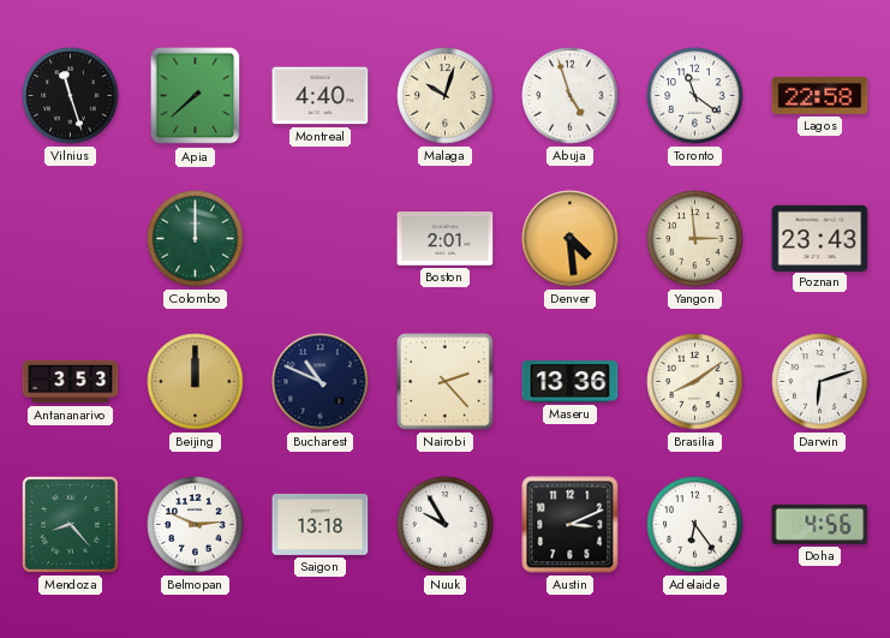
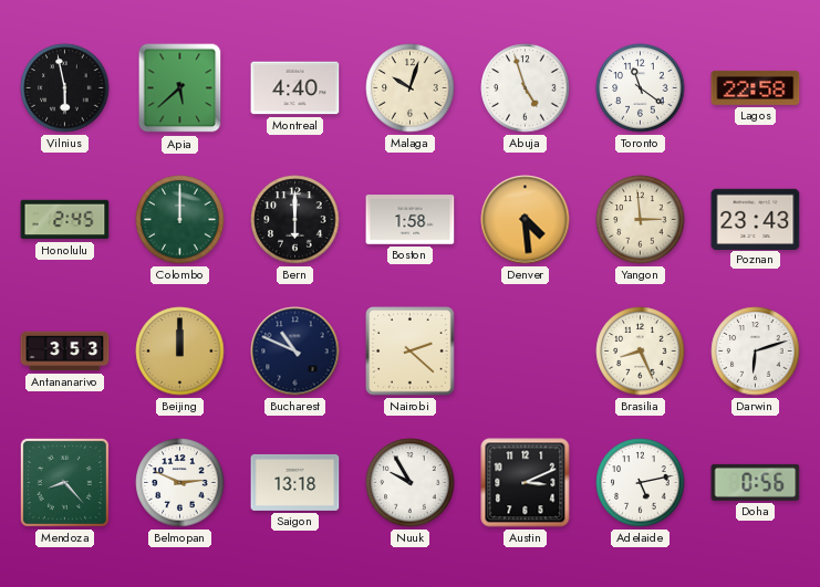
Vilnius: 11:27 -> 5:58 (65, 88)
Apia: 7:38 -> 5:38 (180, 88)
Honolulu: none -> 2:45 (65, 220)
Bern: none -> 6:00 (295, 220)
Boston: 2:01 -> 1:58 (411, 220)
Nairobi: 2:23 -> 2:22 (411, 352)
Maseru: 13:36 -> none (571, 382)
Brasilia: 8:09 -> 8:26 (641, 352)
Adelaide: 6:24 -> 5:13 (641, 483)
Doha: 4:56 -> 0:56 (756, 482)
